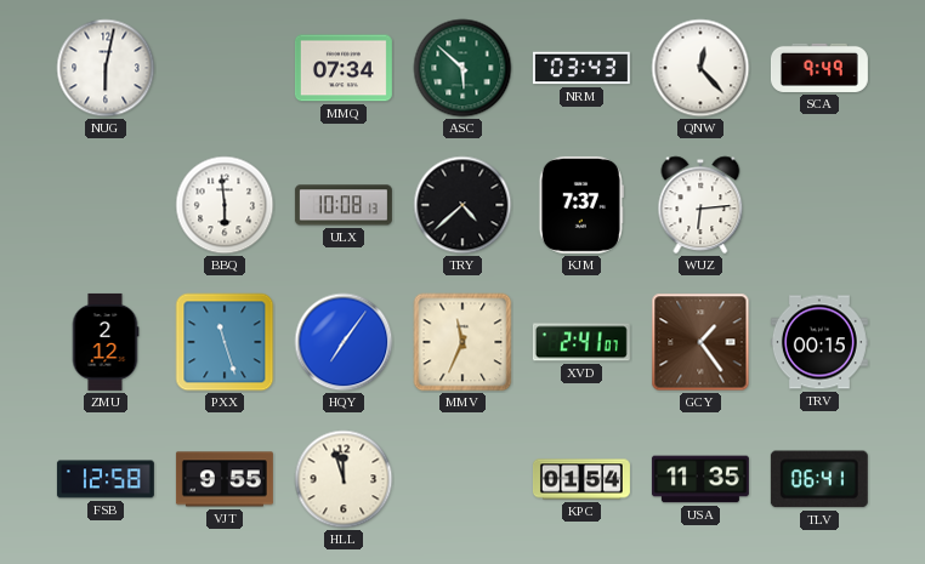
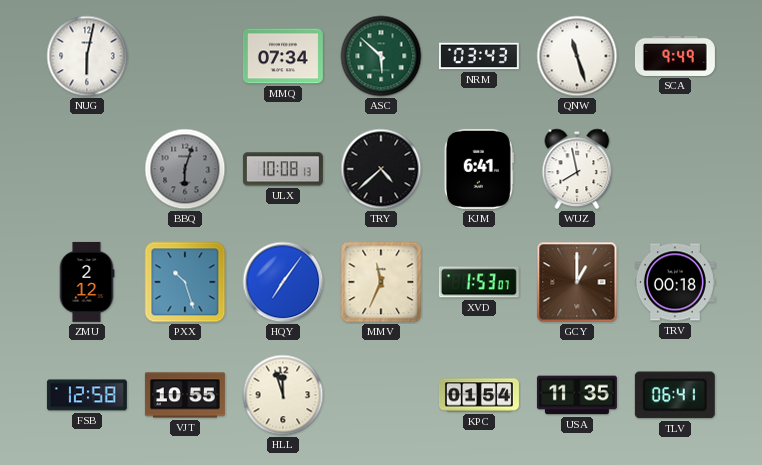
QNW: 12:23 -> 11:27 (577, 56)
BBQ: 5:59 -> 6:03 (185, 169)
BBQ dial: white -> grey (185, 169)
KJM: 7:37 -> 6:41 (479, 169)
WUZ: 6:14 -> 7:58 (577, 169)
PXX: 11:27 -> 10:27 (185, 282)
XVD: 2:41 -> 1:53 (479, 282)
GCY: 1:24 -> 1:00 (577, 282)
TRV: 00:15 -> 00:18 (675, 282)
VJT: 9:55 -> 10:55 (185, 395)
